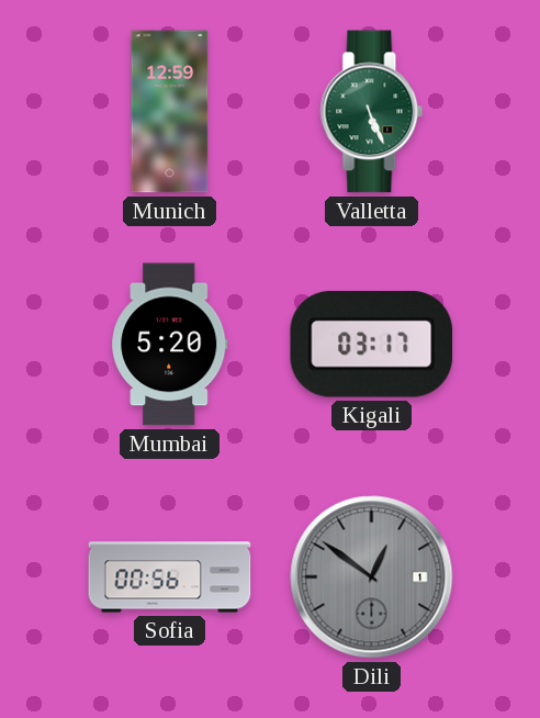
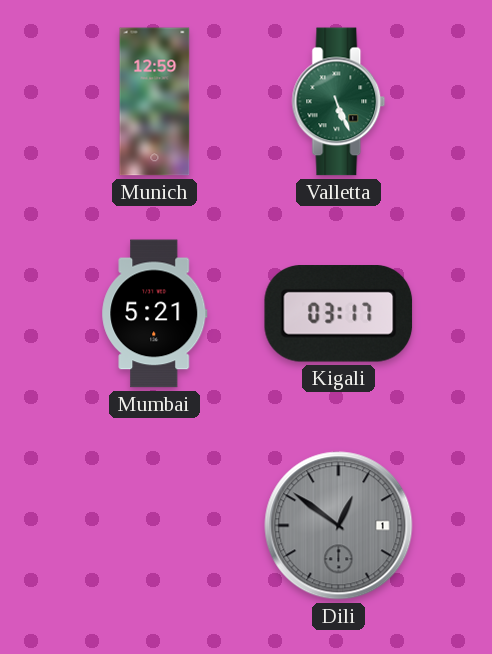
Mumbai: 5:20 -> 5:21 (155, 314)
Sofia: 00:56 -> none (170, 577)
